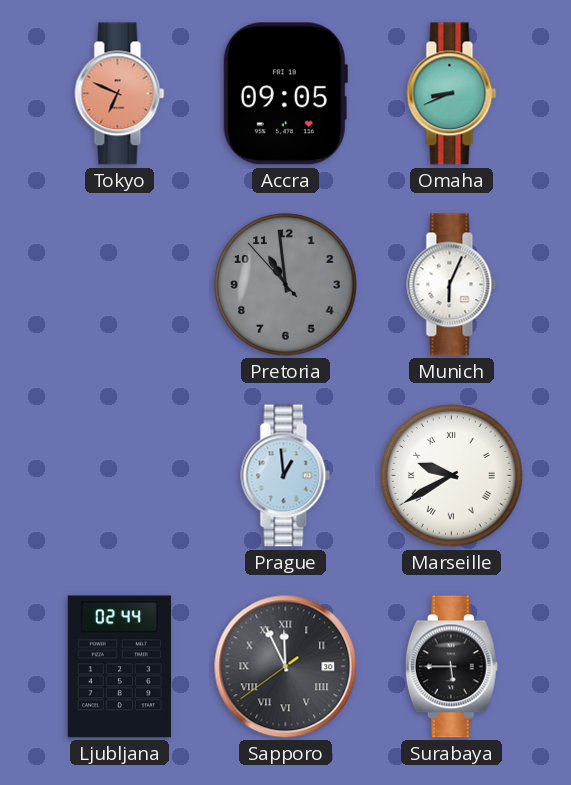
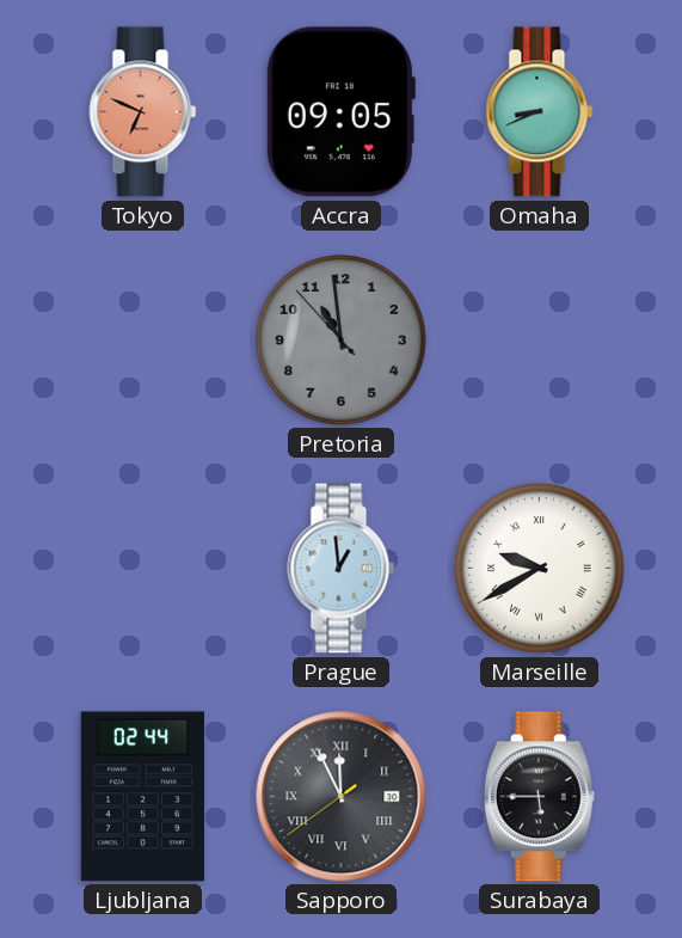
Munich: 6:04 -> none (452, 285)
